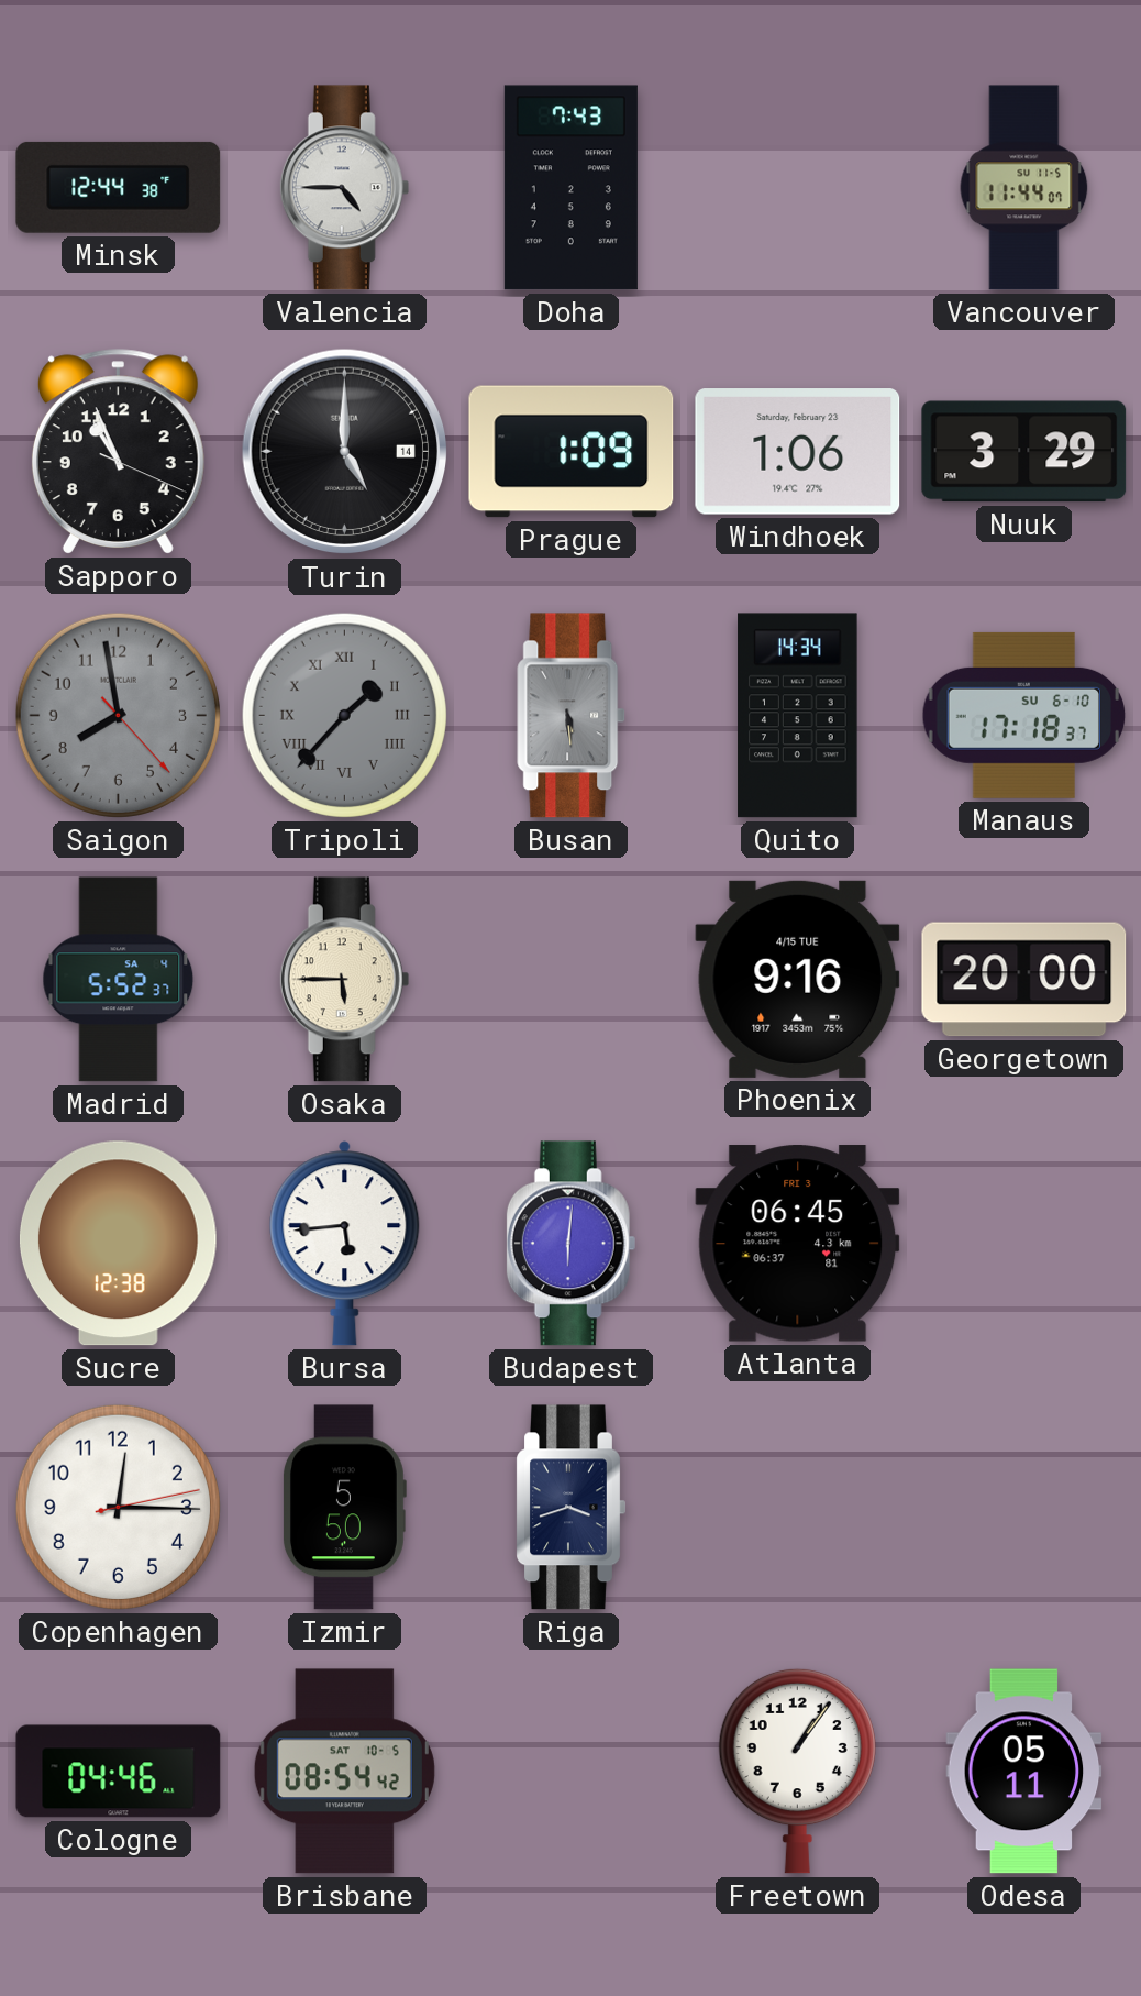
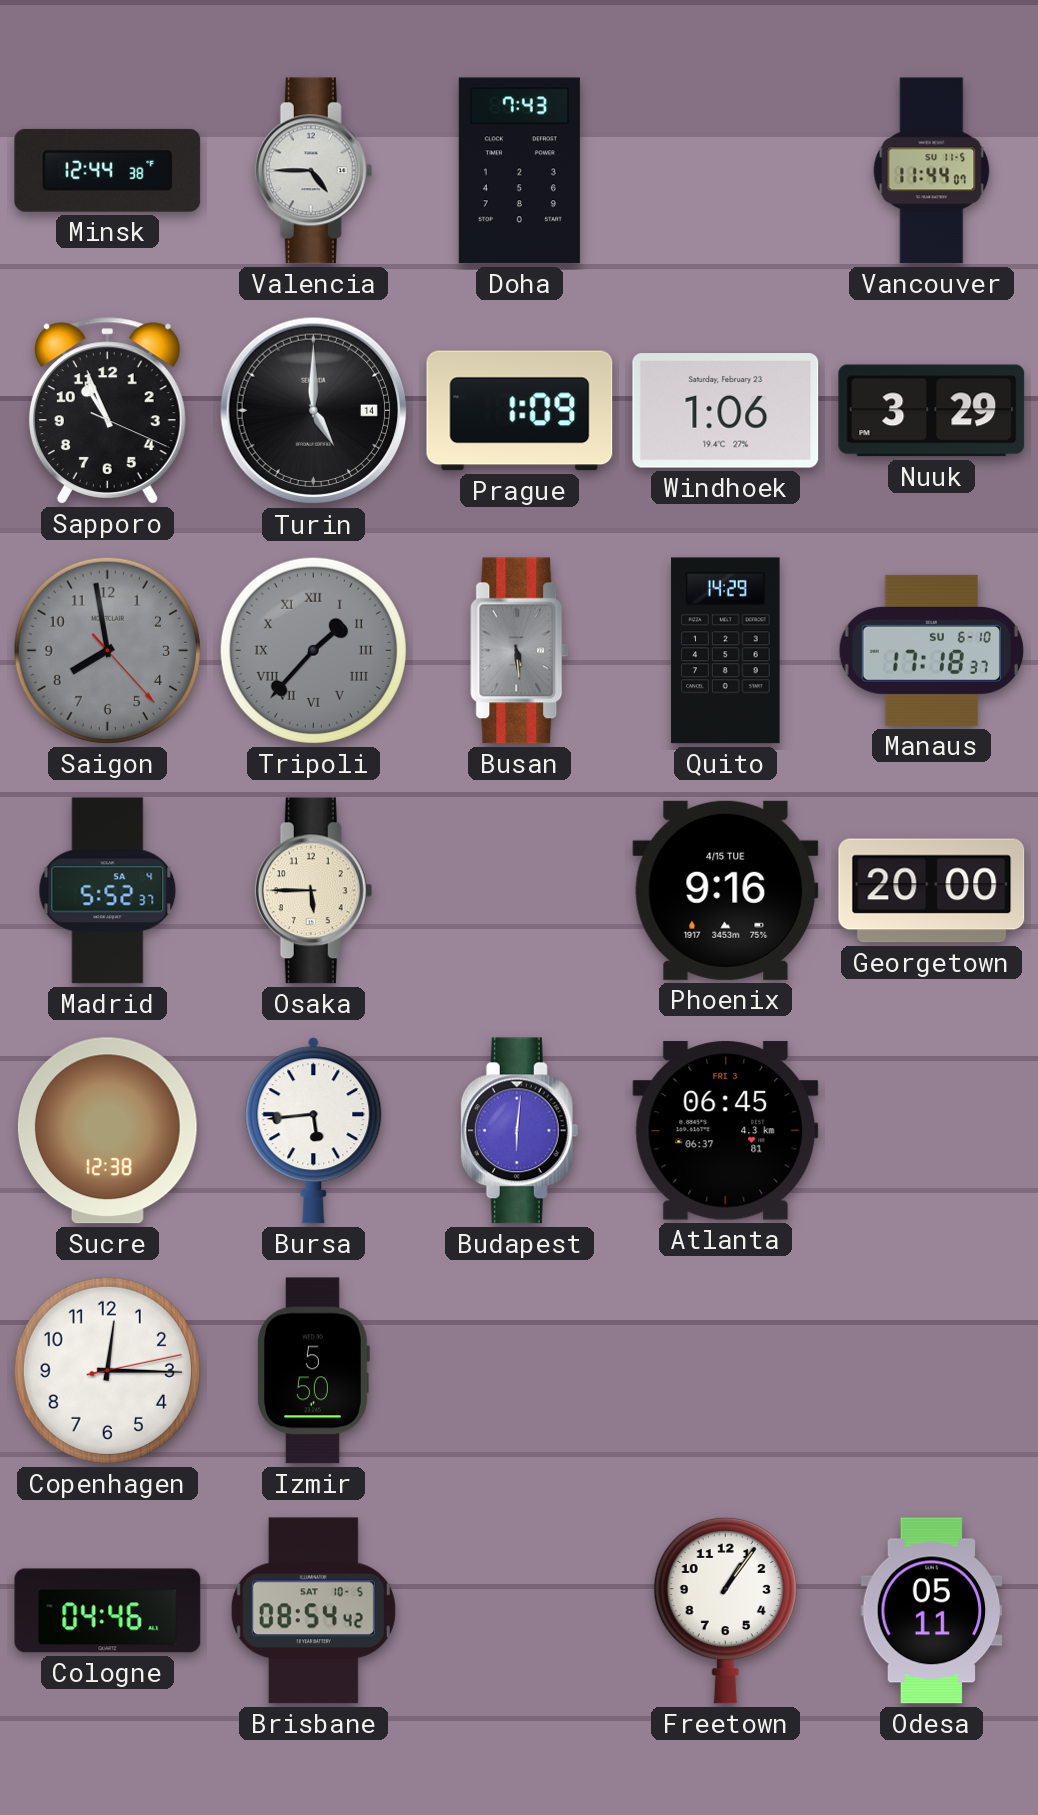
Quito: 14:34 -> 14:29 (726, 651)
Riga: 3:42 -> none (570, 1508)
